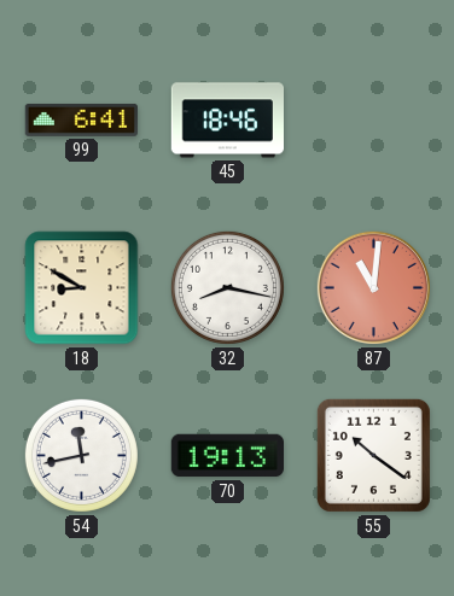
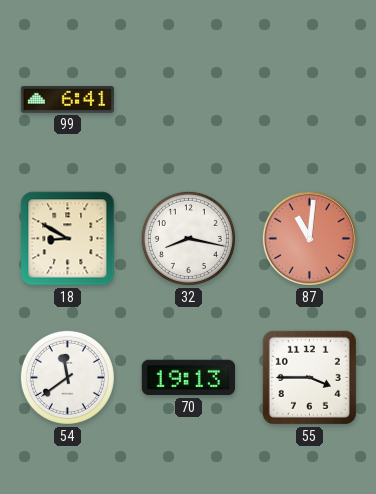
45: 18:46 -> none (227, 121)
54: 11:43 -> 11:39 (67, 377)
55: 10:21 -> 3:45 (309, 377)
